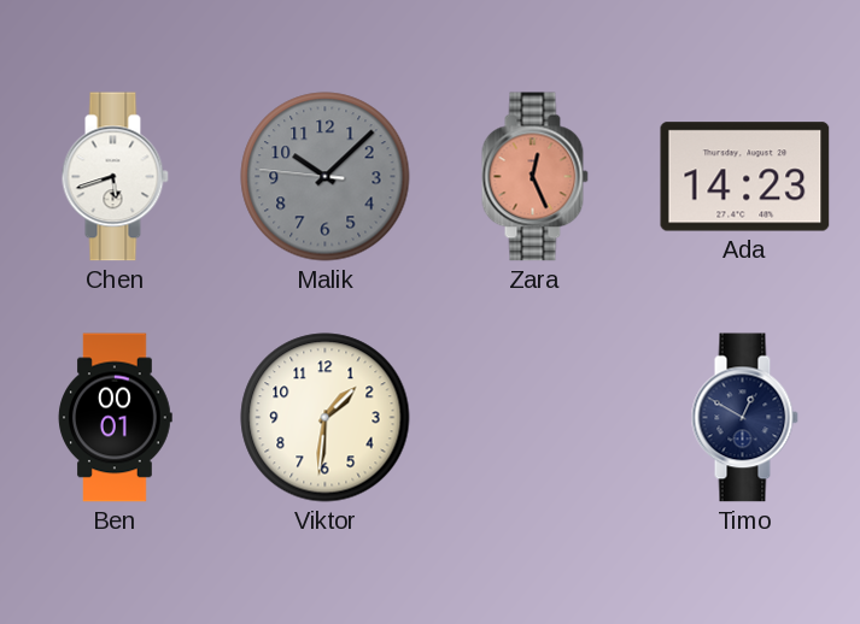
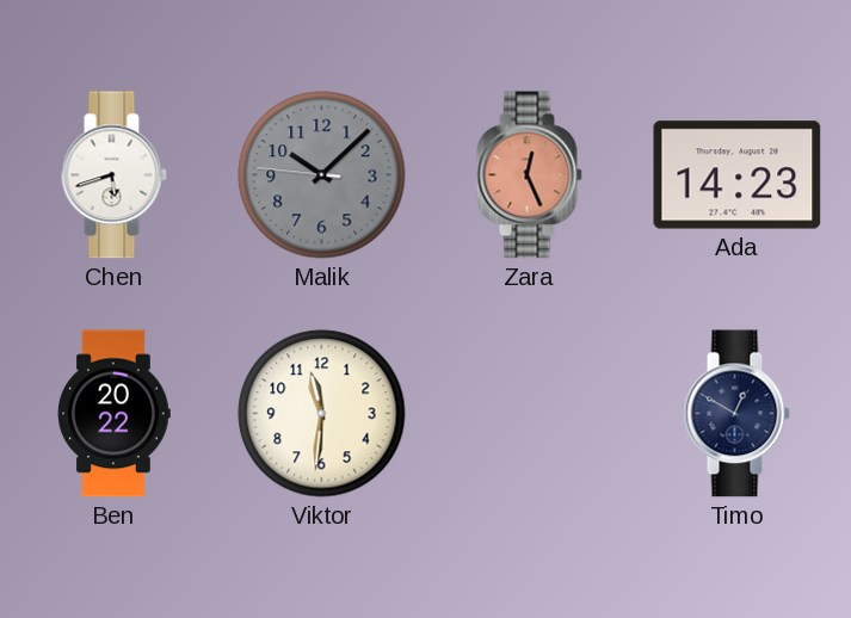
Ben: 00:01 -> 20:22 (115, 414)
Viktor: 1:31 -> 11:31 (322, 414)
